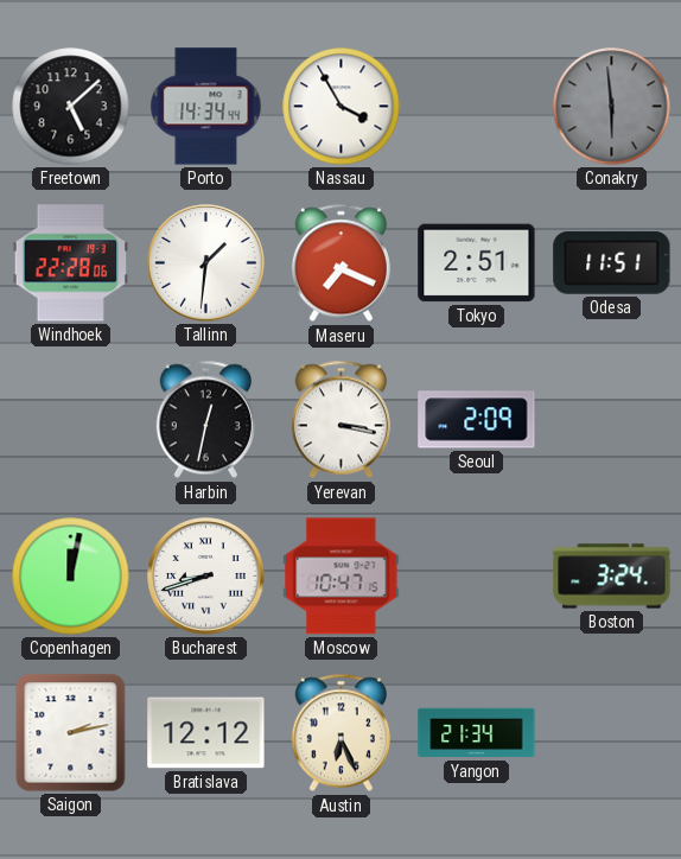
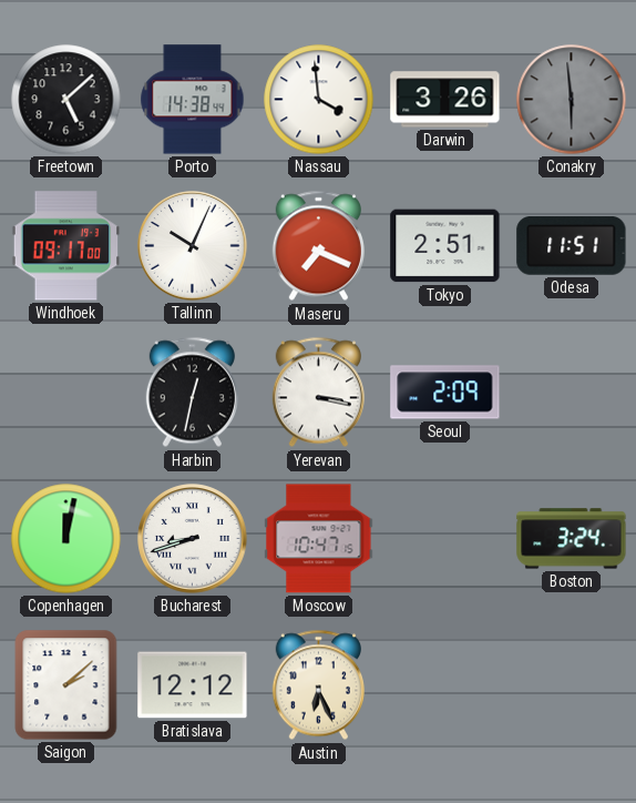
Porto: 14:34 -> 14:38 (193, 100)
Nassau: 3:55 -> 3:59 (319, 100)
Darwin: none -> 3:26 (445, 100)
Windhoek: 22:28 -> 09:17 (66, 246)
Tallinn: 1:31 -> 10:04 (193, 246)
Saigon: 2:13 -> 2:08 (66, 685)
Yangon: 21:34 -> none (477, 733)
